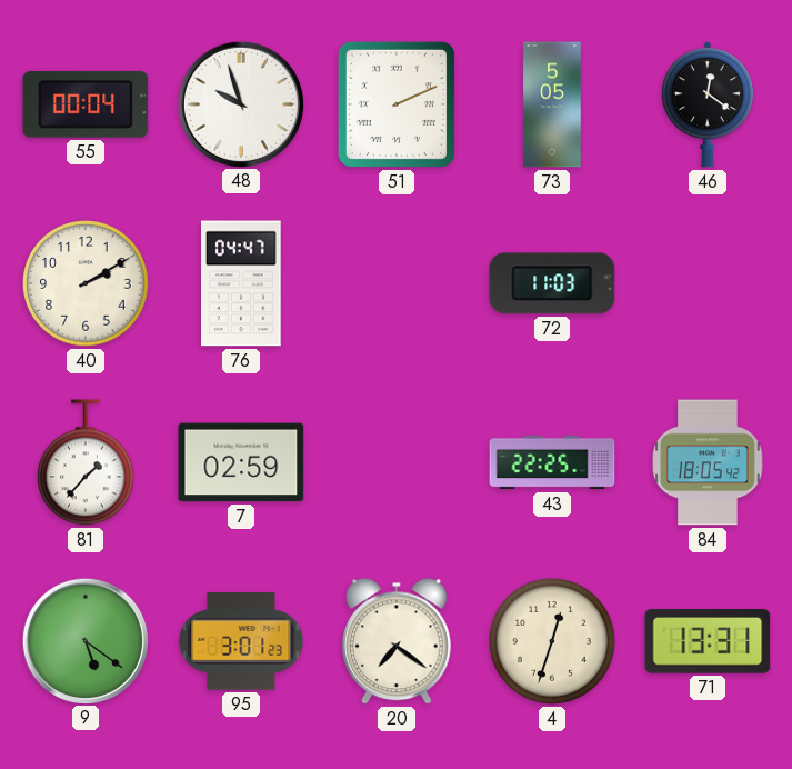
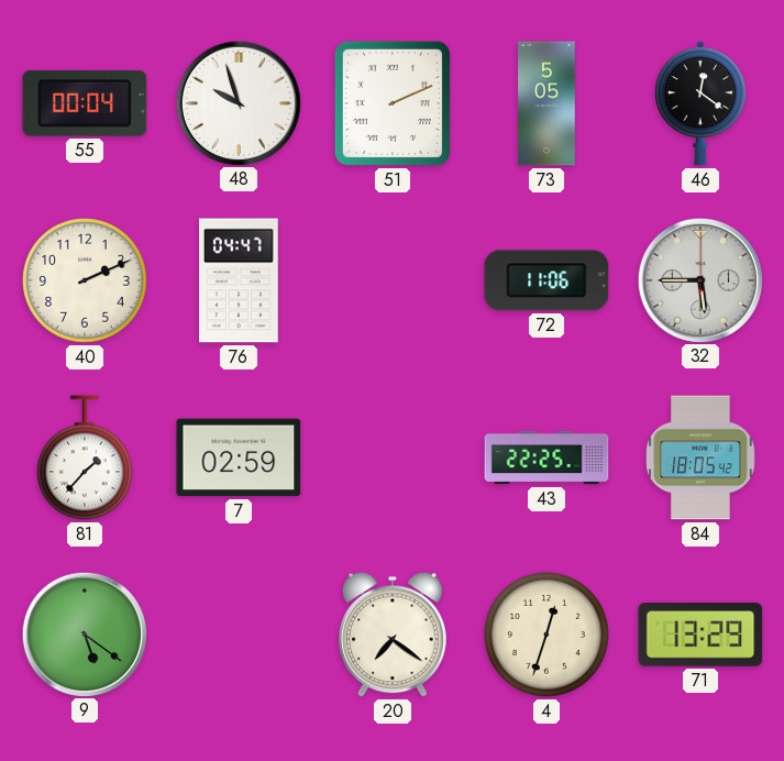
40: 2:10 -> 2:11 (85, 280)
72: 11:03 -> 11:06 (546, 280)
32: none -> 5:45 (699, 279)
95: 3:01 -> none (241, 641)
71: 13:31 -> 13:29 (700, 635)
